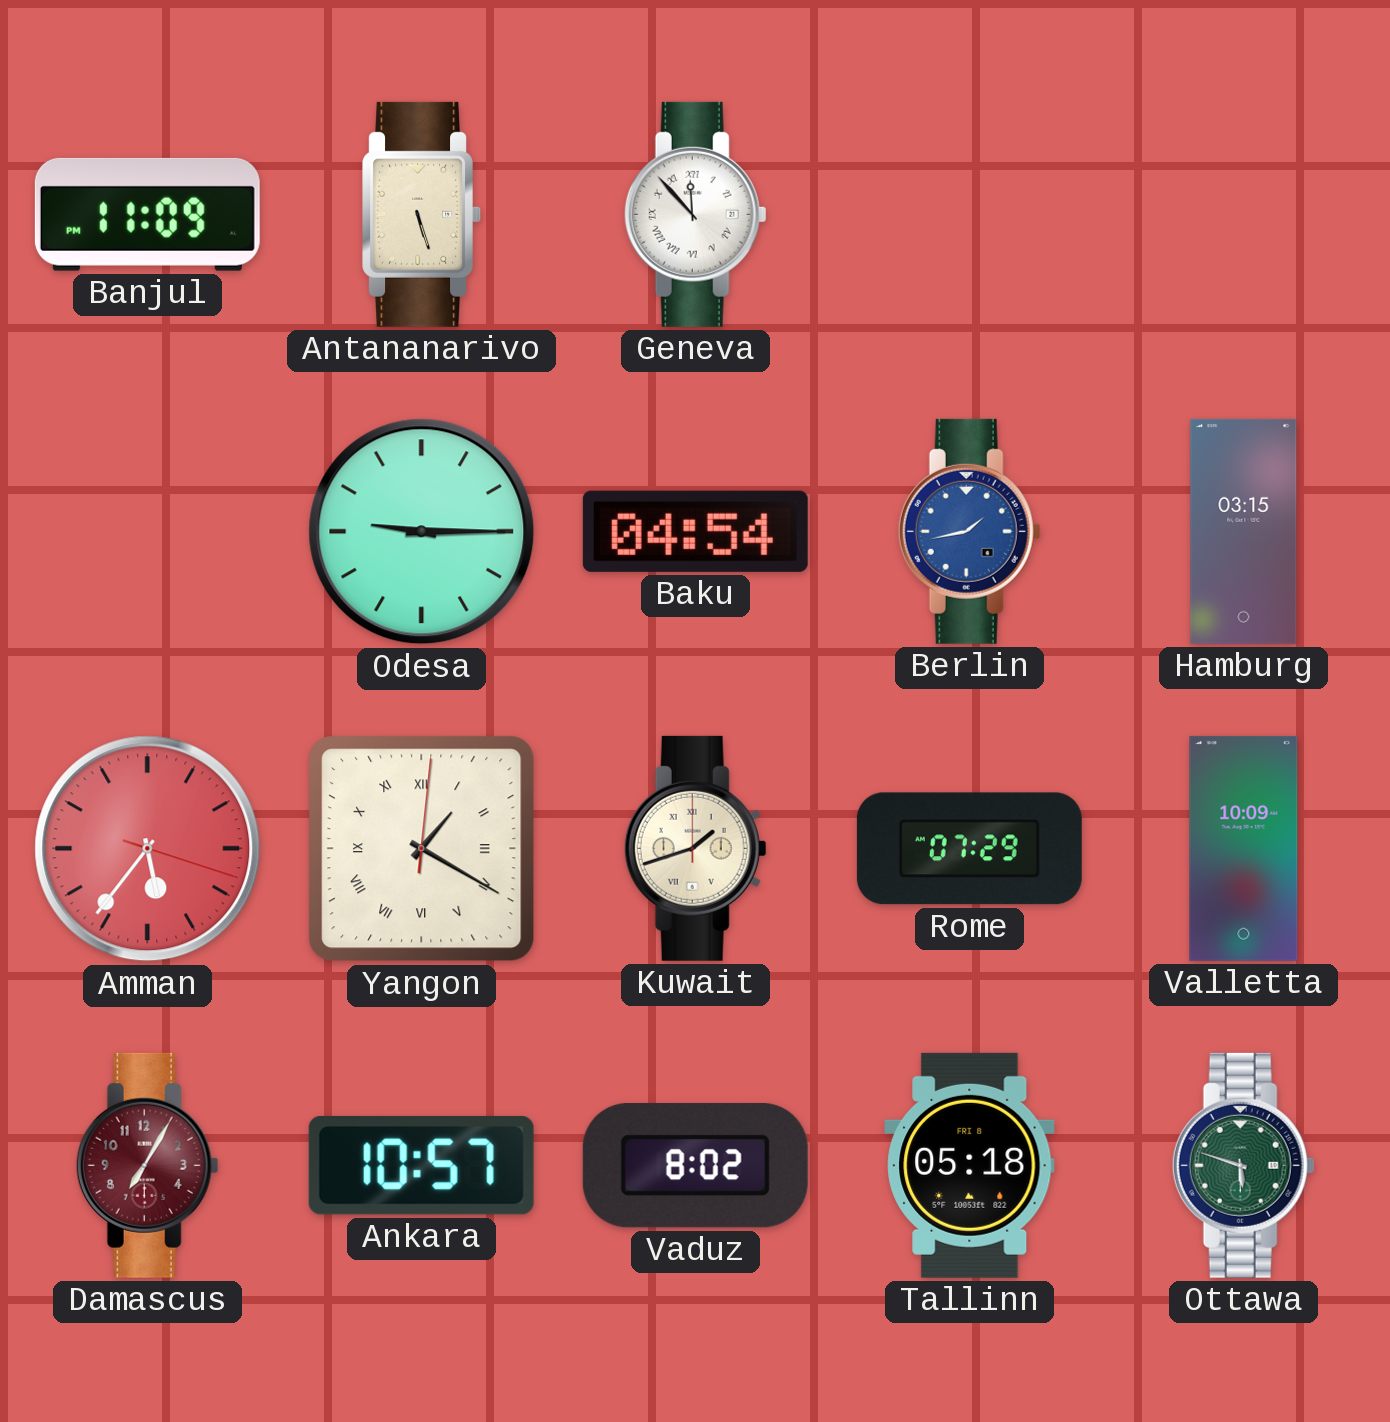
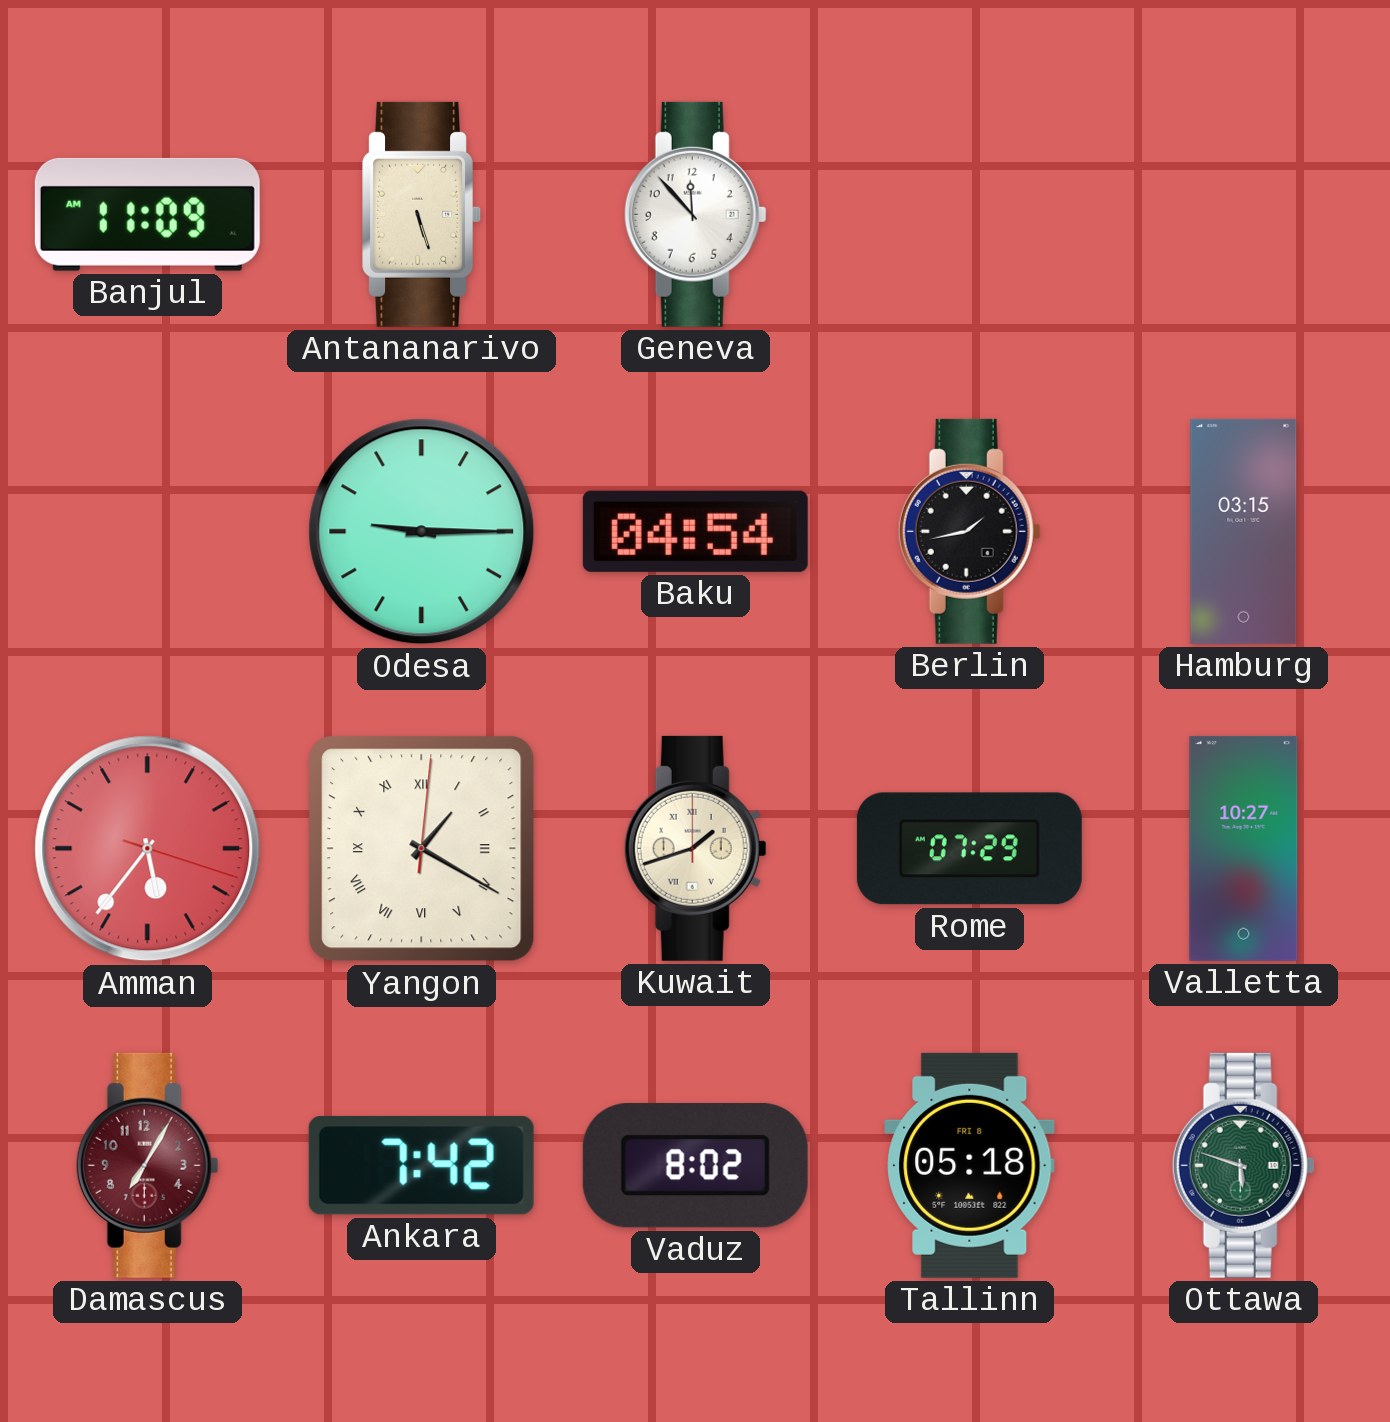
Banjul: 11:09 PM -> 11:09 AM (147, 214)
Geneva numerals: Roman -> Arabic (695, 214)
Berlin dial: blue -> black (969, 531)
Valletta: 10:09 -> 10:27 (1244, 848)
Ankara: 10:57 -> 7:42 (421, 1165)
